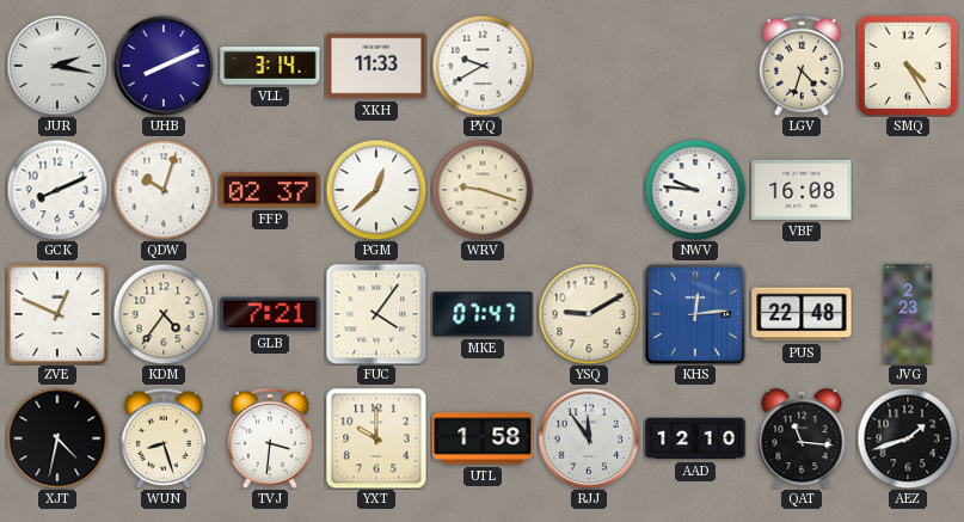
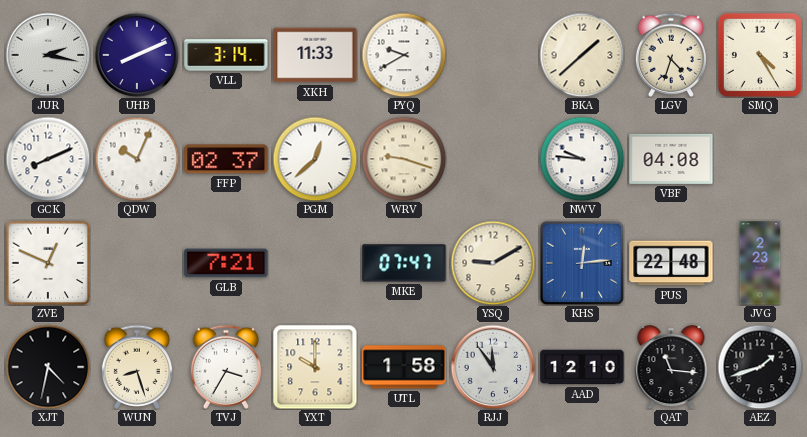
BKA: none -> 1:38 (582, 55)
QDW: 10:03 -> 10:04 (137, 159)
VBF: 16:08 -> 04:08 (671, 159)
KDM: 4:36 -> none (164, 314)
FUC: 4:06 -> none (376, 314)
TVJ: 3:31 -> 3:35 (226, 367)
